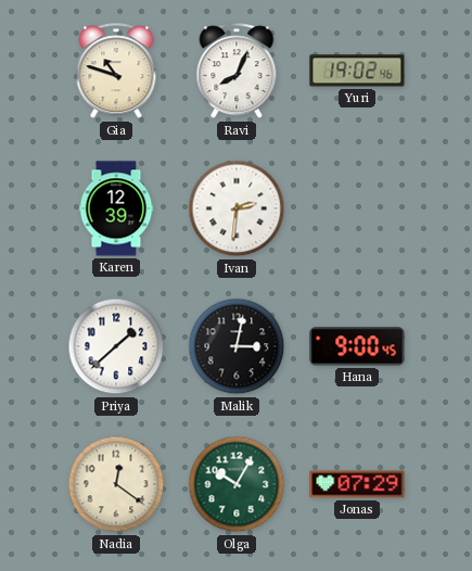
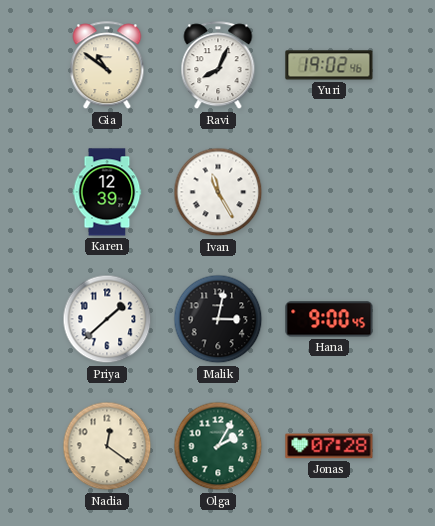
Gia: 10:48 -> 10:51 (107, 66)
Ivan: 2:31 -> 11:25 (218, 192)
Olga: 10:05 -> 2:05 (218, 446)
Jonas: 07:29 -> 07:28 (329, 446)
